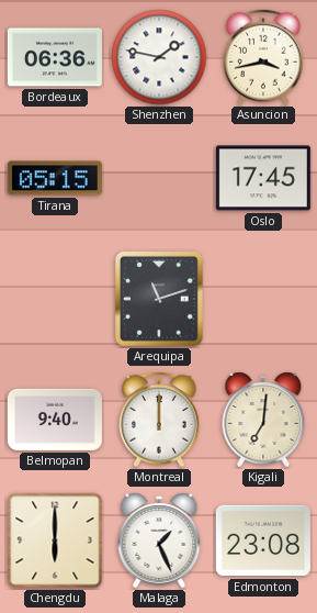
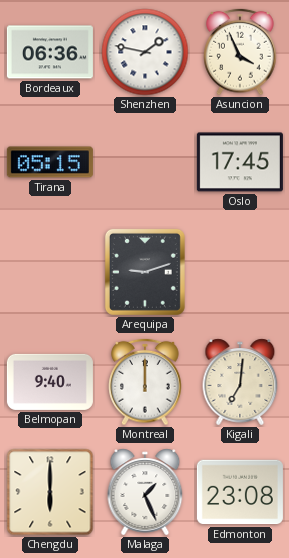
Asuncion: 3:43 -> 3:56 (240, 52)
Arequipa: 11:12 -> 9:12 (145, 272)
